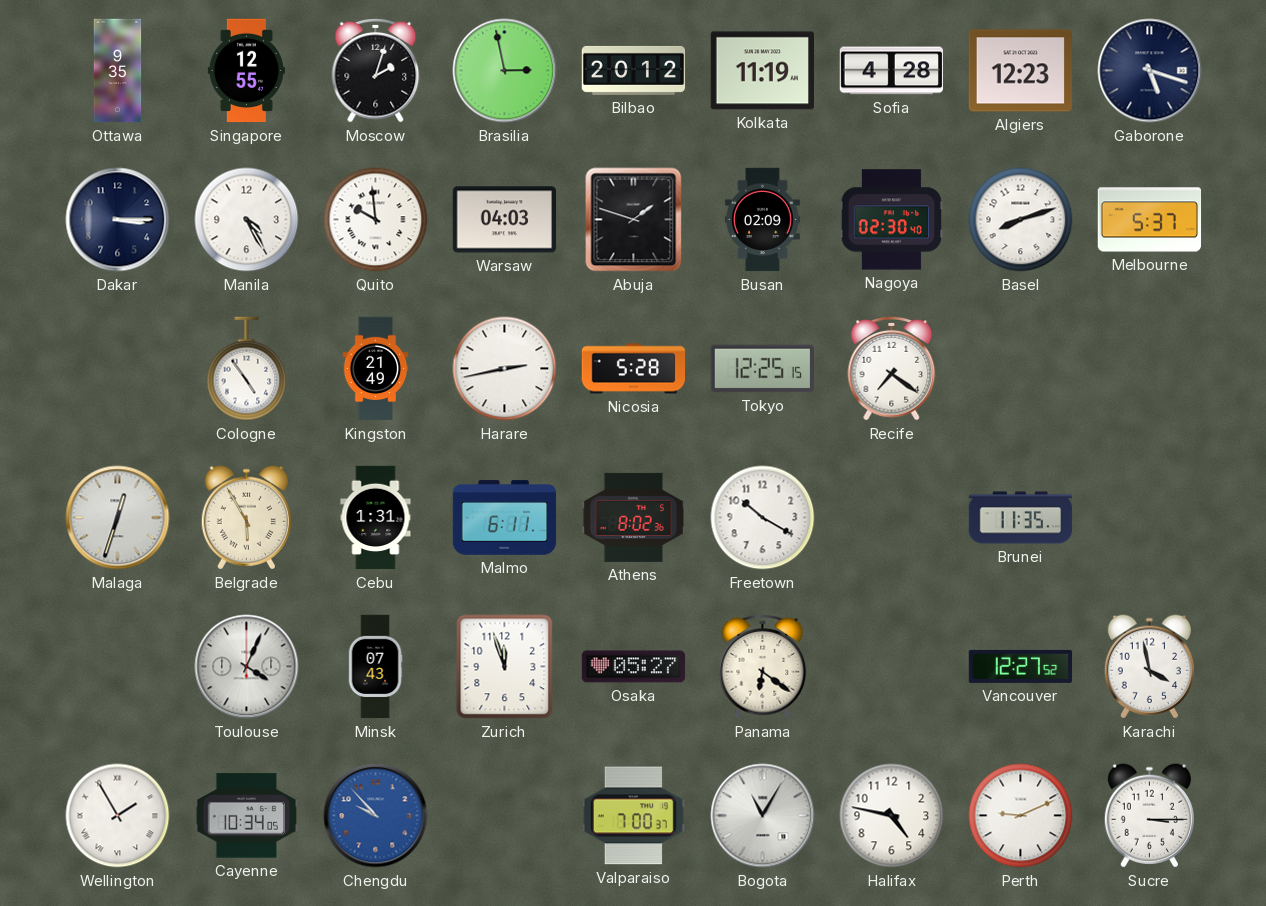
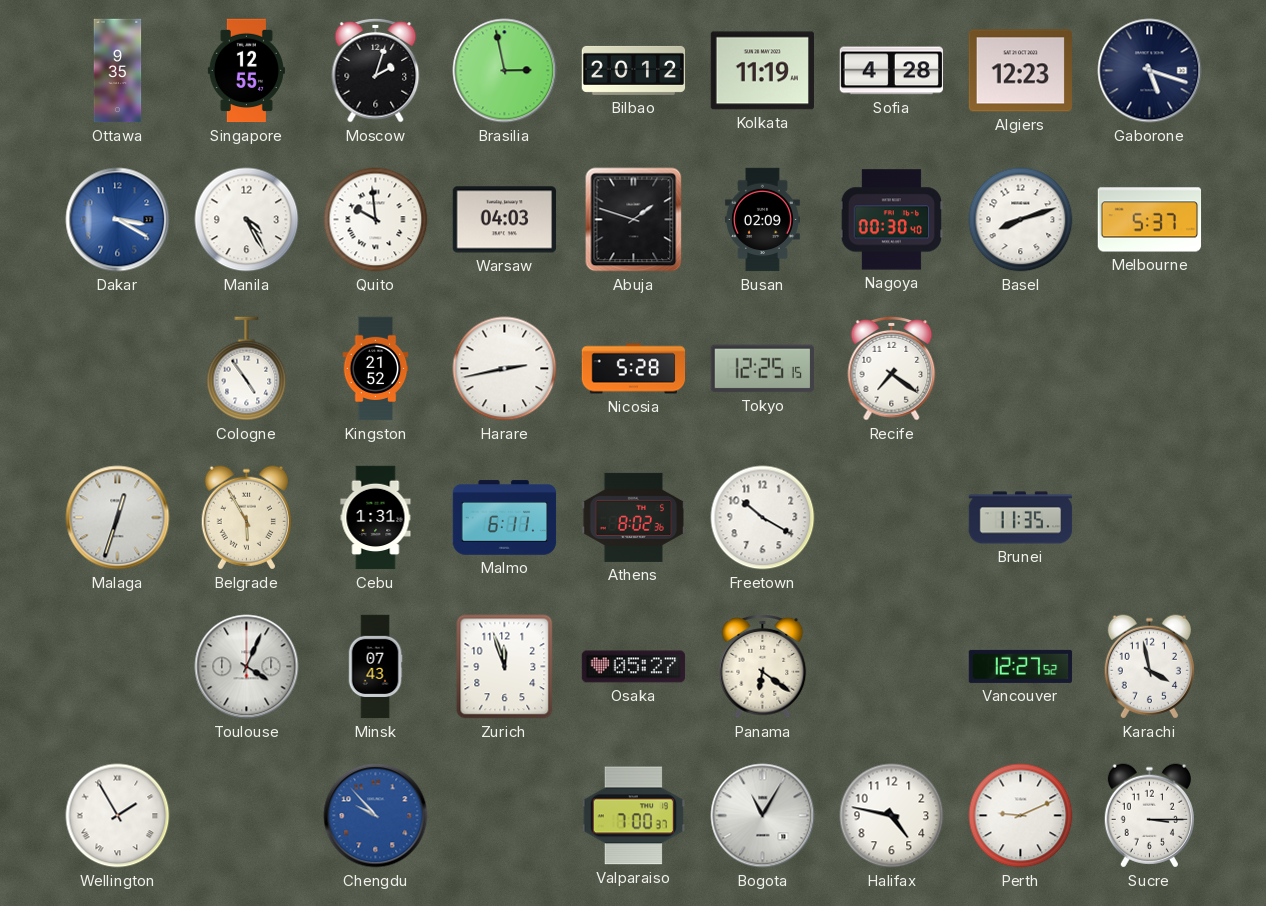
Dakar: 3:15 -> 3:20 (118, 220)
Dakar dial: navy -> blue (118, 220)
Nagoya: 02:30 -> 00:30 (892, 220)
Kingston: 21:49 -> 21:52 (376, 369)
Cayenne: 10:34 -> none (247, 816)
